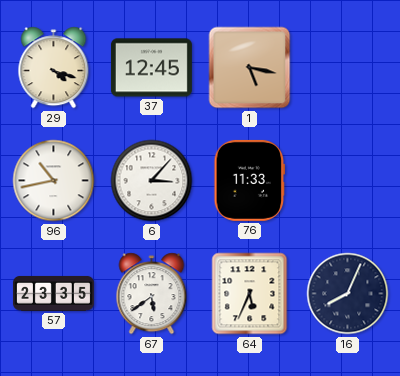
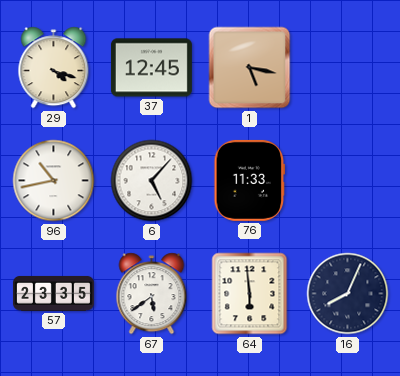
6: 3:07 -> 5:07 (152, 181)
64: 5:34 -> 5:59 (250, 294)
